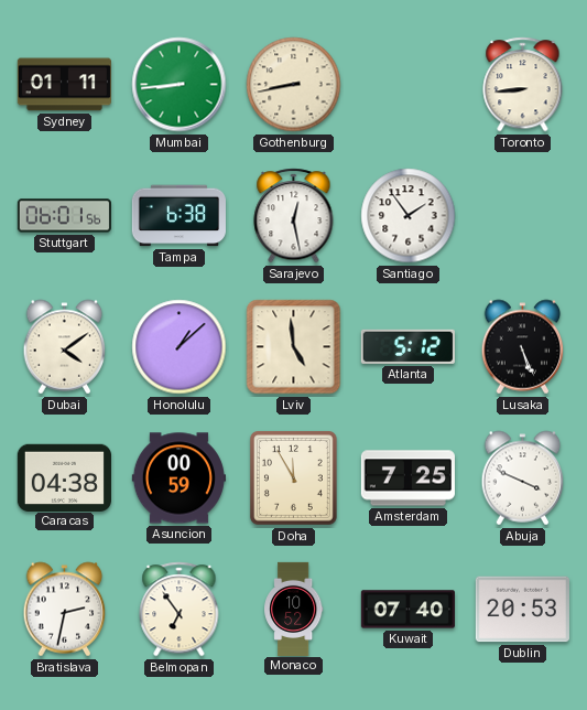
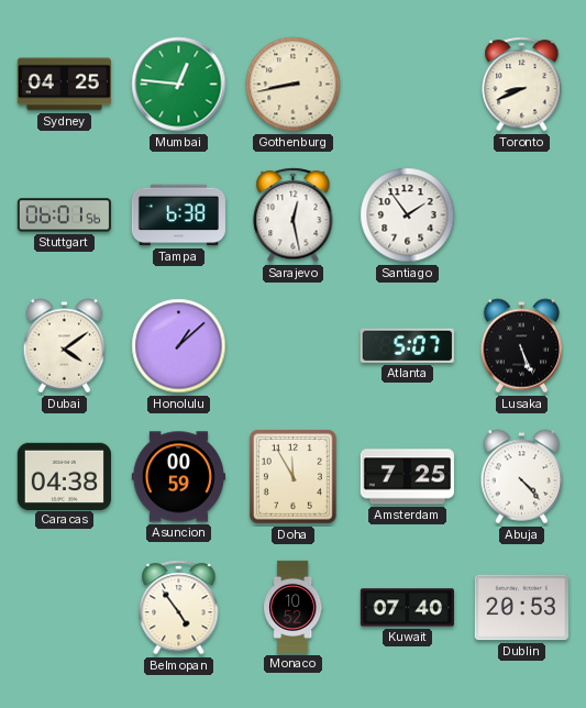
Sydney: 01:11 -> 04:25 (64, 85)
Mumbai: 8:44 -> 12:46 (179, 85)
Toronto: 8:44 -> 8:41 (522, 85)
Lviv: 4:59 -> none (294, 347)
Atlanta: 5:12 -> 5:07 (407, 345)
Abuja: 3:49 -> 4:23 (522, 477)
Bratislava: 2:32 -> none (65, 610)
Belmopan: 6:54 -> 4:54 (179, 608)
